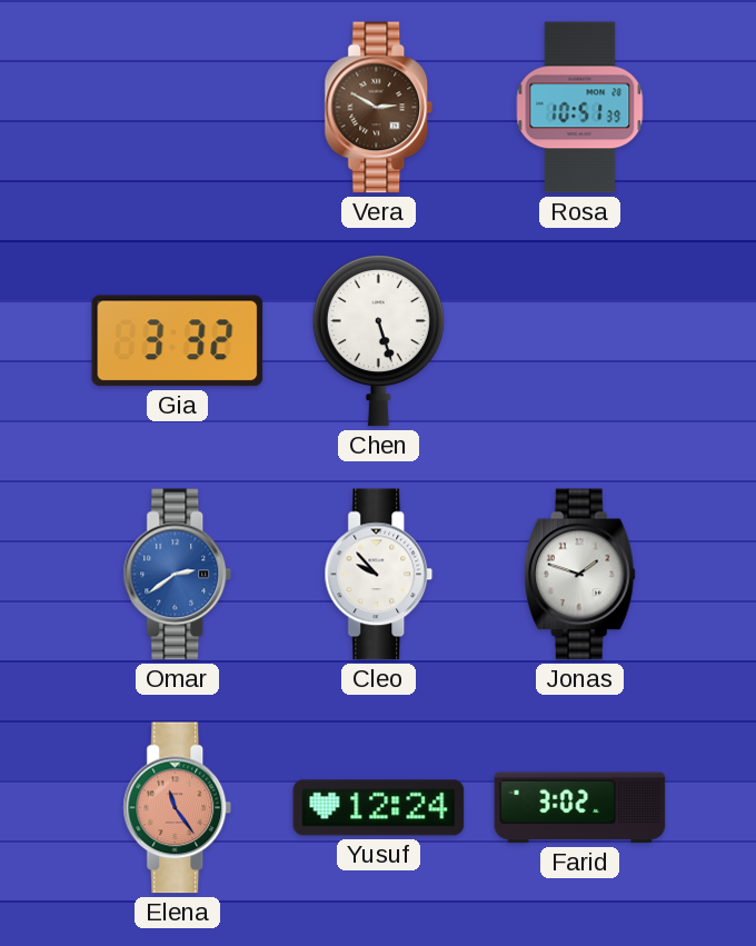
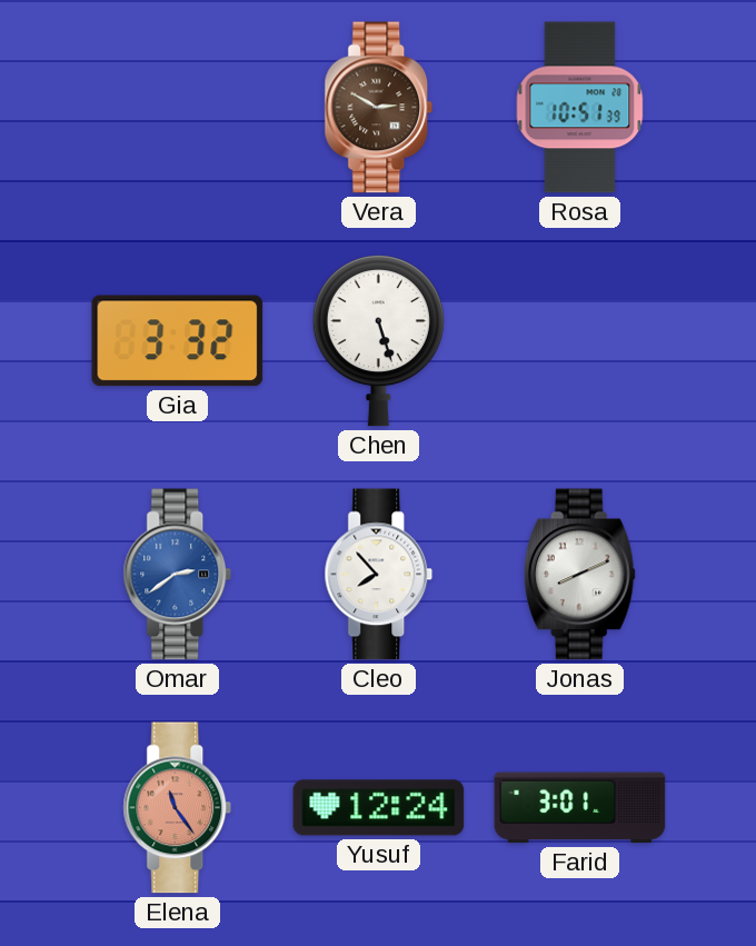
Cleo: 9:53 -> 7:53 (379, 575)
Jonas: 1:48 -> 8:11 (579, 575)
Farid: 3:02 -> 3:01 (580, 808)
